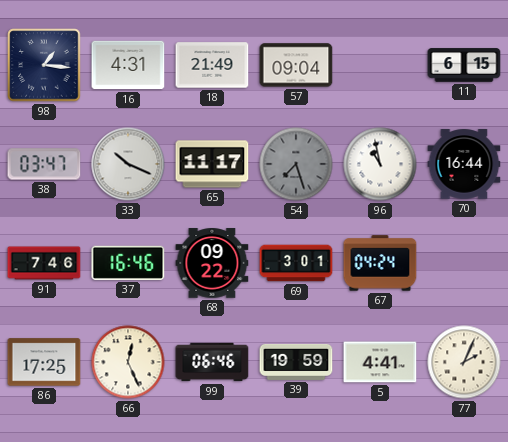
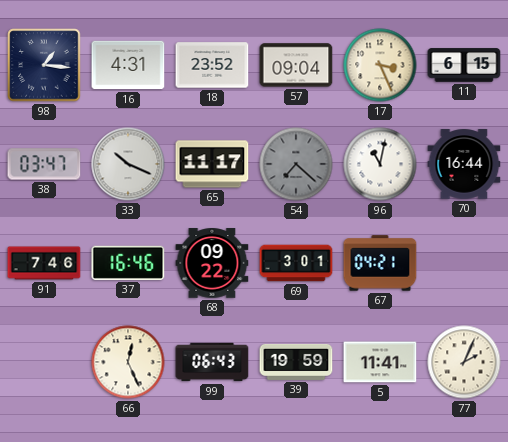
18: 21:49 -> 23:52 (212, 65)
17: none -> 3:26 (380, 65)
54: 7:27 -> 7:22 (296, 164)
96: 10:58 -> 11:02 (380, 164)
67: 04:24 -> 04:21 (380, 263)
86: 17:25 -> none (44, 362)
99: 06:46 -> 06:43 (212, 362)
5: 4:41 -> 11:41 (380, 362)
